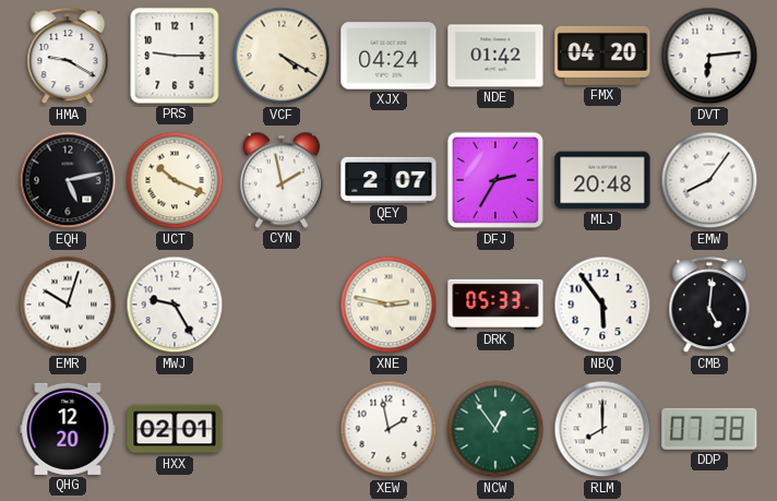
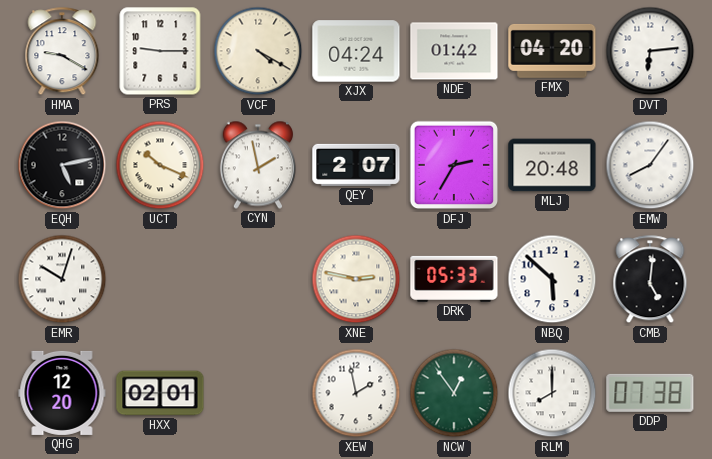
MWJ: 9:25 -> none (175, 305)
NBQ: 5:54 -> 5:52 (552, 279)
